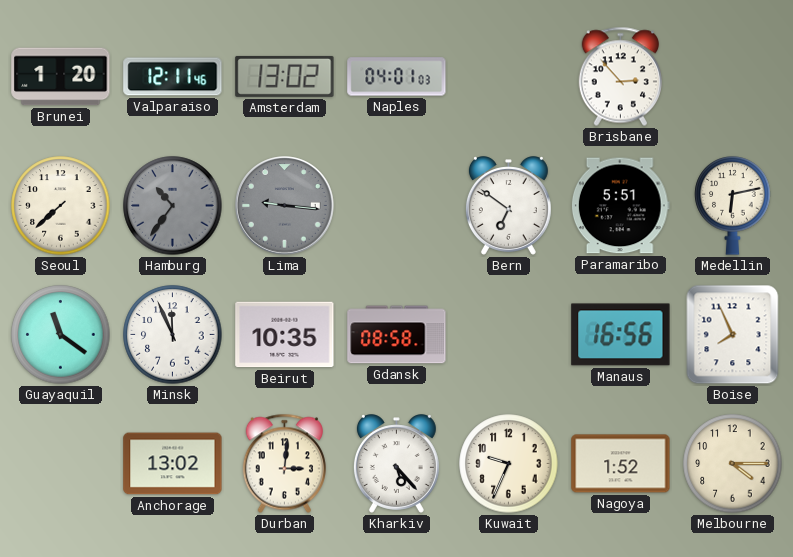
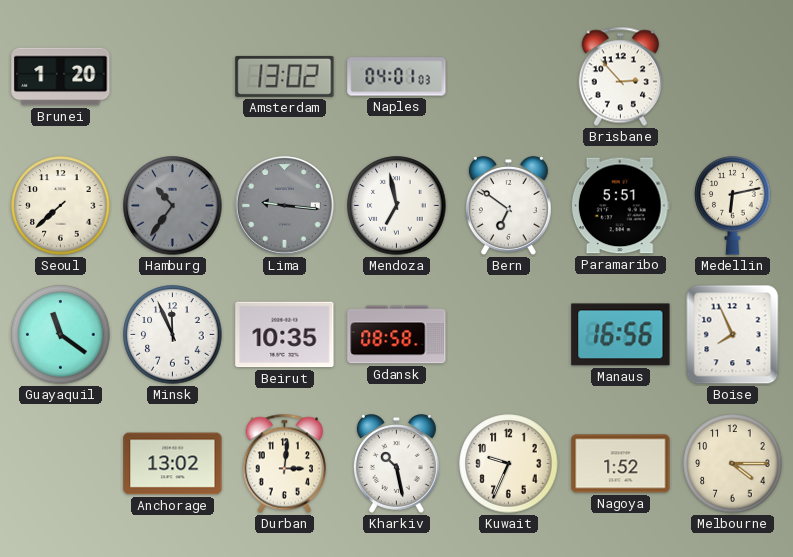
Valparaiso: 12:11 -> none (173, 77)
Mendoza: none -> 6:58 (397, 206)
Kharkiv: 5:23 -> 10:28 (396, 464)
